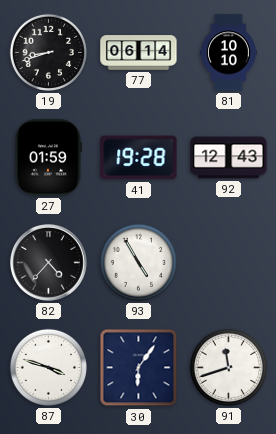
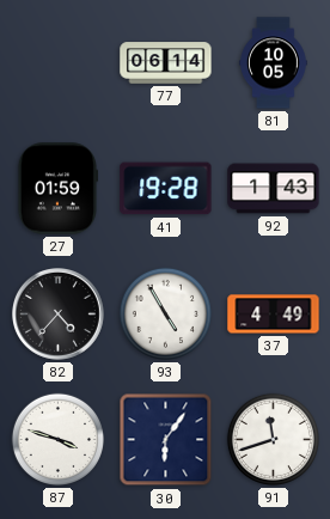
19: 8:42 -> none (48, 52)
81: 10:10 -> 10:05 (274, 63)
92: 12:43 -> 1:43 (274, 189)
37: none -> 4:49 (274, 315)
